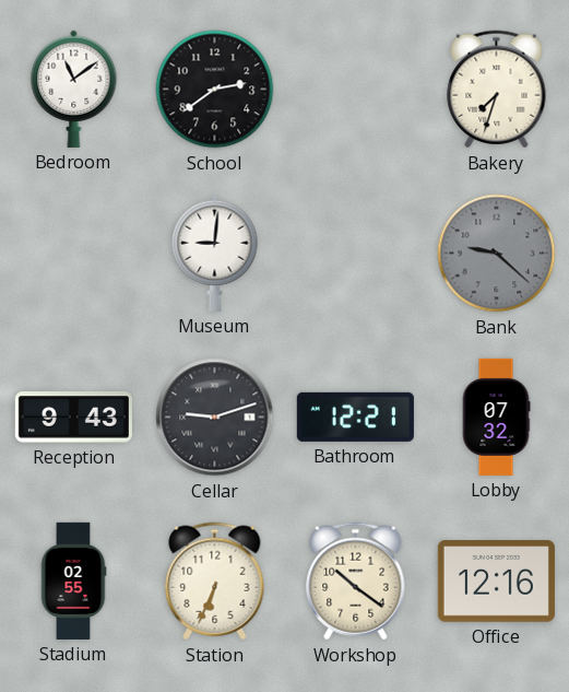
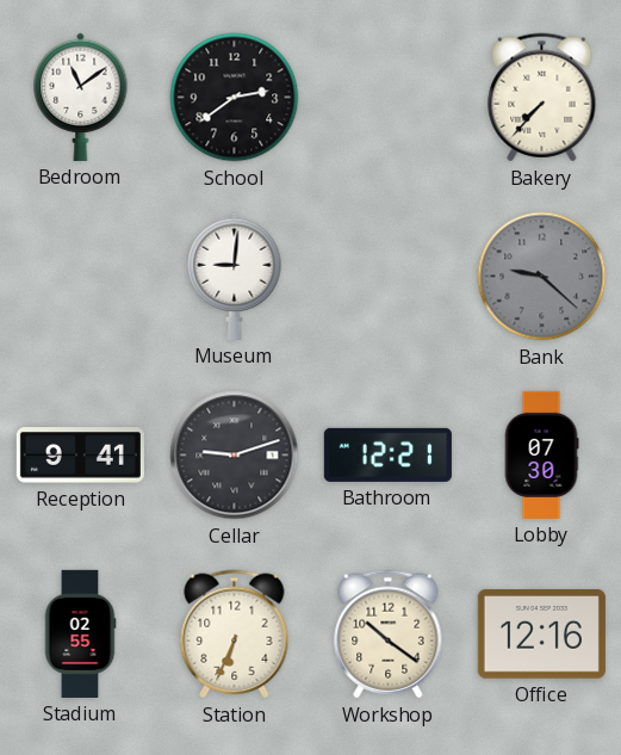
Bakery: 7:33 -> 7:37 (542, 98)
Reception: 9:43 -> 9:41 (80, 456)
Lobby: 07:32 -> 07:30 (541, 454)
